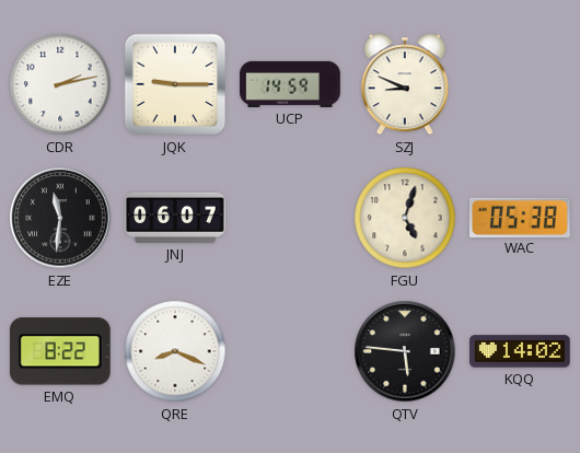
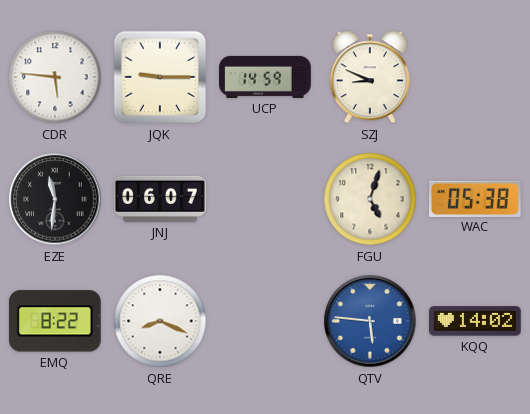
CDR: 2:13 -> 5:46 (55, 77)
QTV dial: black -> blue (370, 321)
